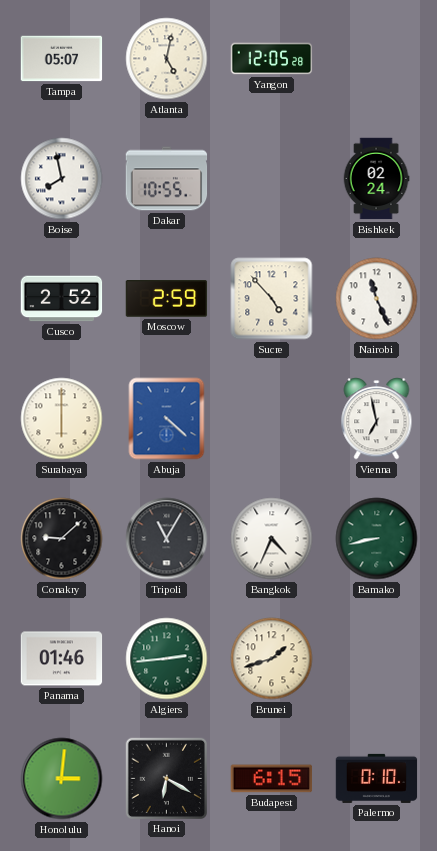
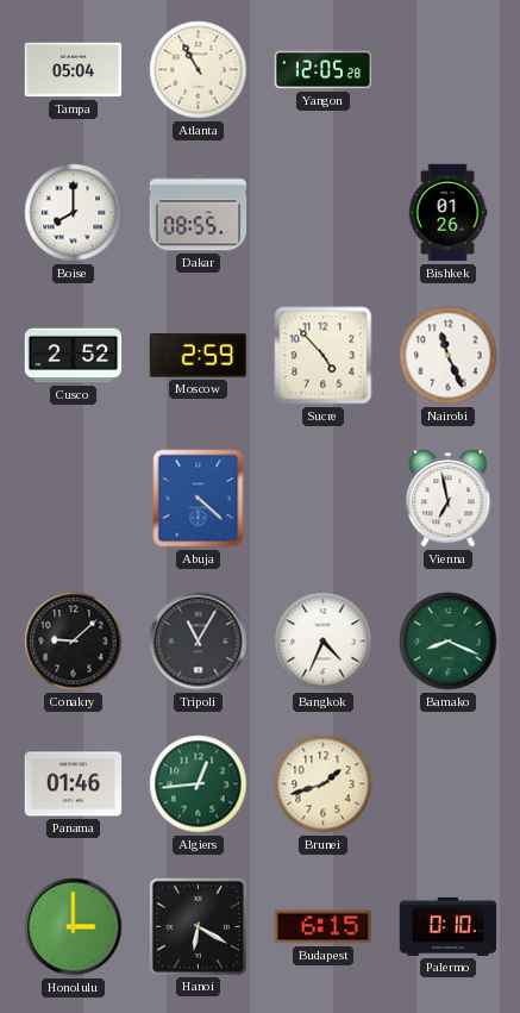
Tampa: 05:07 -> 05:04 (74, 70)
Atlanta: 5:02 -> 10:55 (199, 70)
Boise: 7:58 -> 8:00 (74, 213)
Dakar: 10:55 -> 08:55 (199, 213)
Bishkek: 02:24 -> 01:26 (447, 213)
Surabaya: 6:00 -> none (62, 419)
Bamako: 8:43 -> 8:19 (449, 642)
Algiers: 2:44 -> 12:44 (199, 784)
Honolulu: 3:01 -> 3:00 (74, 927)
